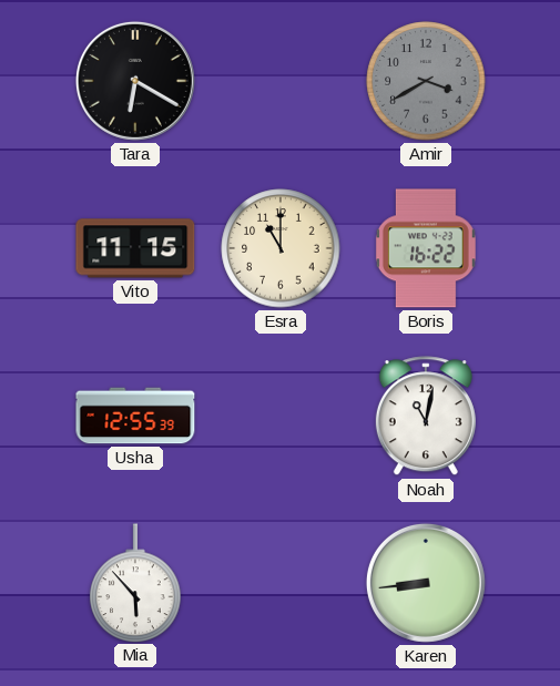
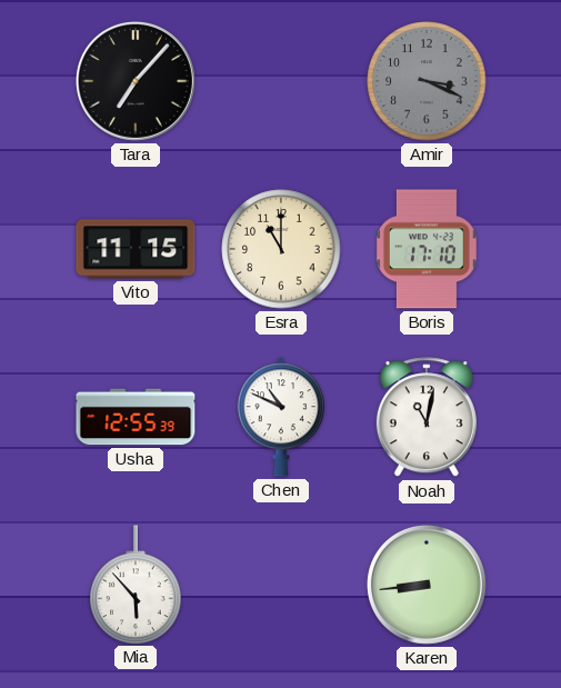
Tara: 6:20 -> 7:07 (136, 81)
Amir: 3:40 -> 3:19 (427, 81)
Boris: 16:22 -> 17:10 (427, 249)
Chen: none -> 10:49 (281, 417)
